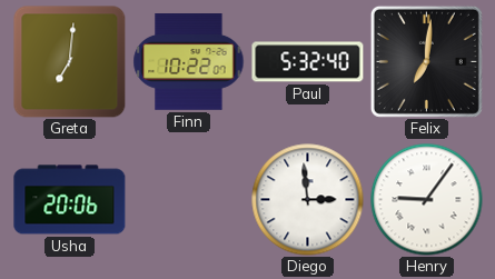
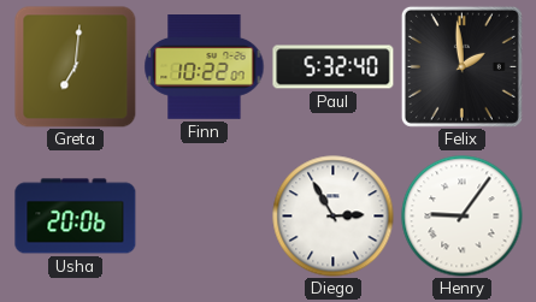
Felix: 7:01 -> 1:59 (461, 66)
Diego: 2:59 -> 2:55 (334, 217)
